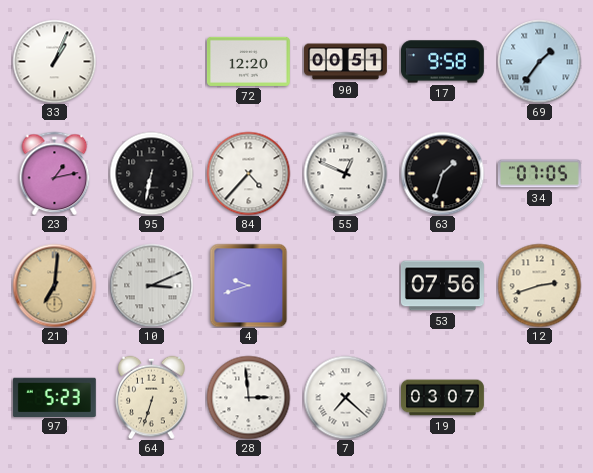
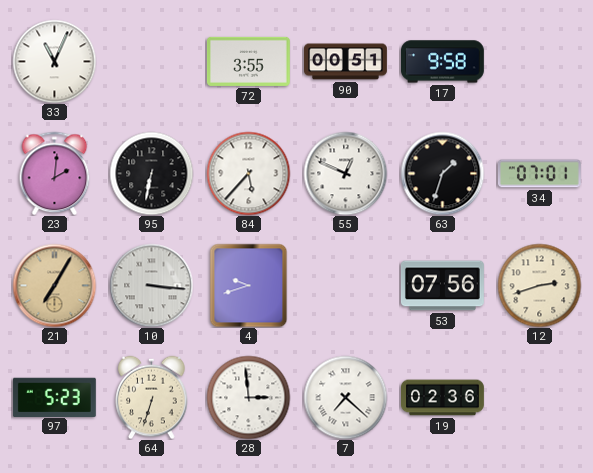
33: 1:04 -> 11:04 (54, 61)
72: 12:20 -> 3:55 (248, 61)
69: 1:36 -> none (539, 61)
23: 1:13 -> 2:01 (55, 173)
84: 4:37 -> 5:37 (248, 173)
34: 07:05 -> 07:01 (539, 174)
21: 7:01 -> 7:05 (54, 285)
10: 3:11 -> 3:16 (151, 285)
19: 03:07 -> 02:36 (443, 398)
